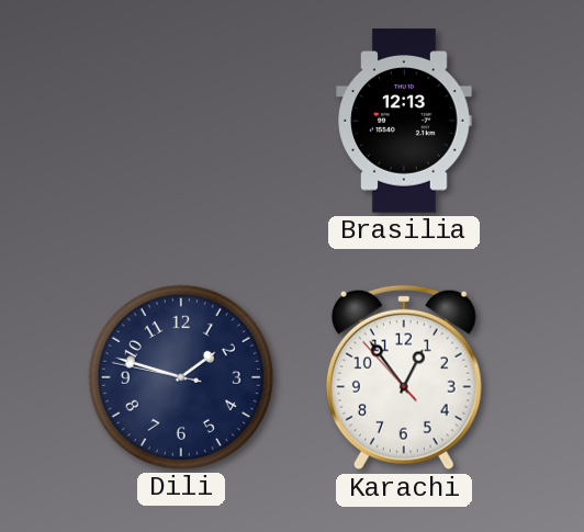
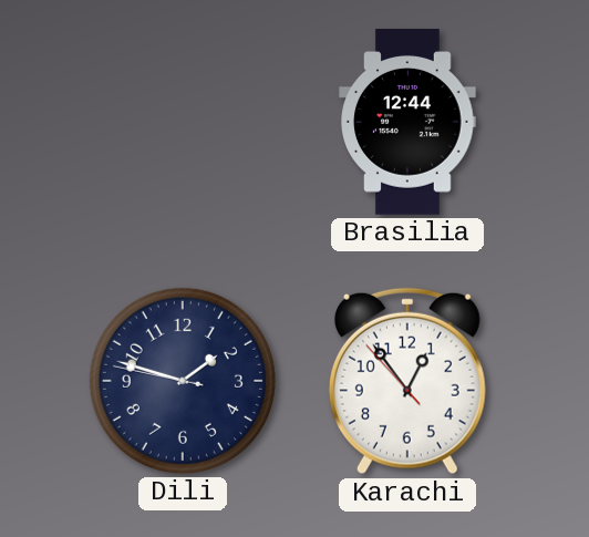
Brasilia: 12:13 -> 12:44 (407, 122)
